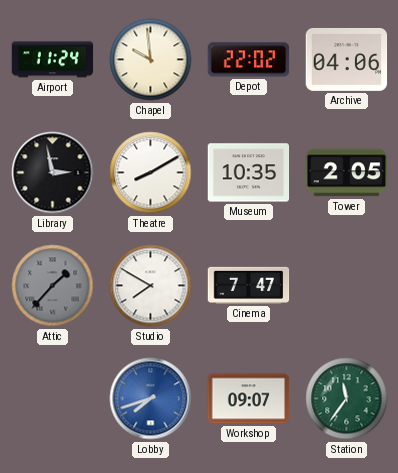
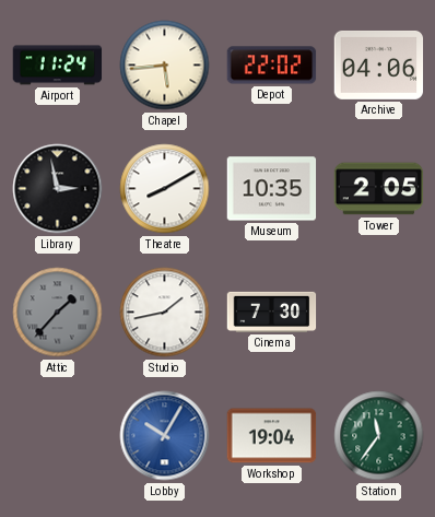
Chapel: 9:59 -> 5:44 (165, 66)
Studio: 7:50 -> 1:43 (165, 313)
Cinema: 7:47 -> 7:30 (272, 312)
Lobby: 7:42 -> 10:05 (165, 436)
Workshop: 09:07 -> 19:04 (272, 436)
